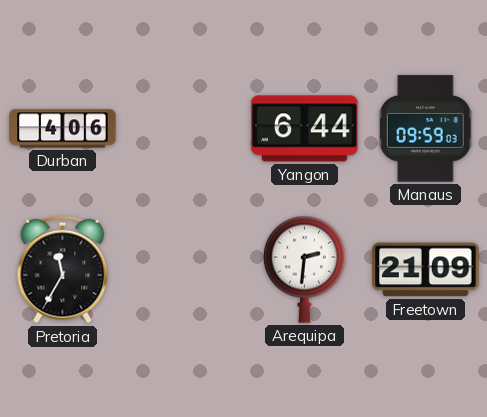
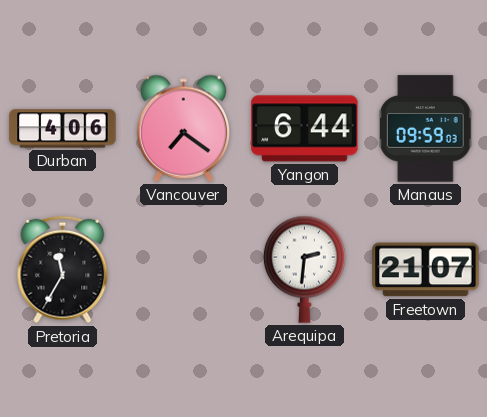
Vancouver: none -> 7:21 (184, 128)
Freetown: 21:09 -> 21:07 (426, 270)
